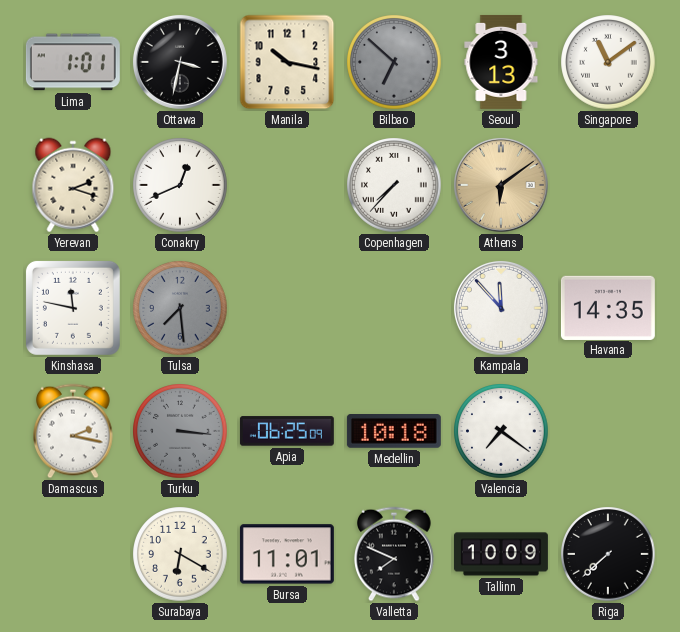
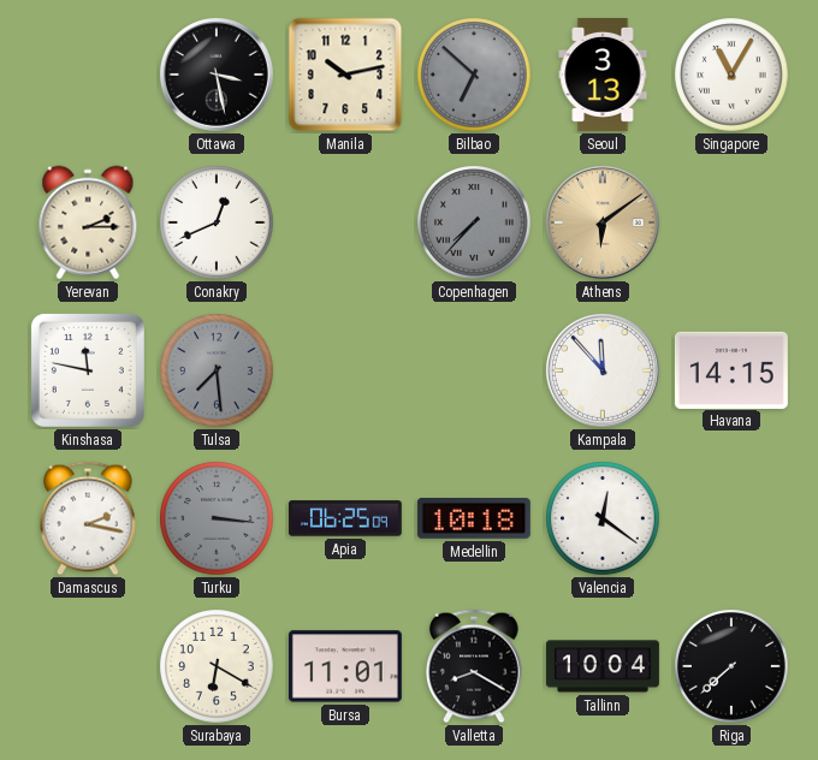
Lima: 1:01 -> none (73, 62)
Ottawa: 3:32 -> 3:28 (217, 75)
Manila: 10:17 -> 10:13 (345, 75)
Singapore: 11:09 -> 11:05 (731, 75)
Yerevan: 2:18 -> 2:15 (88, 222)
Copenhagen dial: white -> grey (474, 222)
Havana: 14:35 -> 14:15 (731, 369)
Valencia: 7:21 -> 12:21 (603, 518)
Valletta: 7:49 -> 8:20 (474, 666)
Tallinn: 10:09 -> 10:04 (603, 666)
